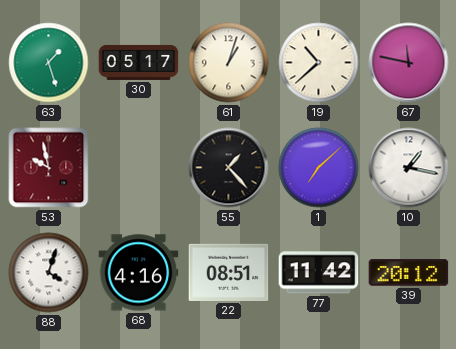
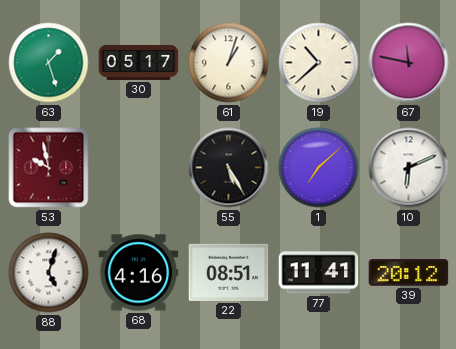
55: 1:23 -> 5:25 (229, 168)
10: 1:17 -> 6:11 (409, 168)
88: 4:03 -> 5:03 (49, 273)
77: 11:42 -> 11:41 (319, 273)
